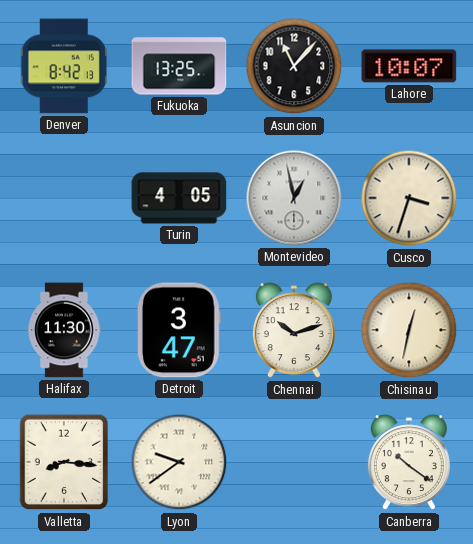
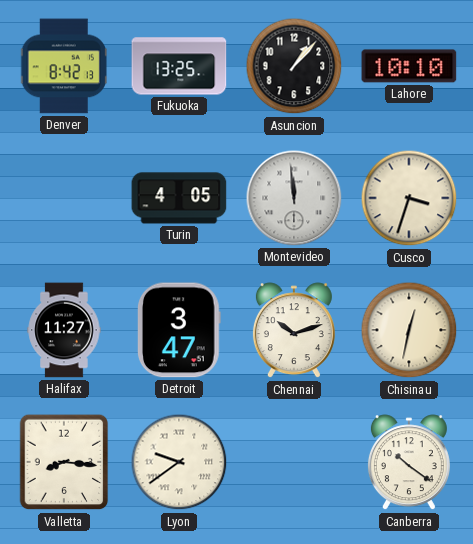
Asuncion: 11:07 -> 1:07 (294, 66)
Lahore: 10:07 -> 10:10 (409, 66)
Montevideo: 12:58 -> 11:59 (294, 198)
Halifax: 11:30 -> 11:27 (64, 330)
